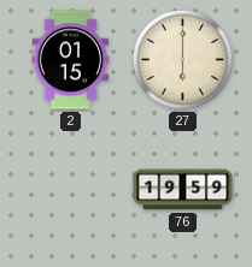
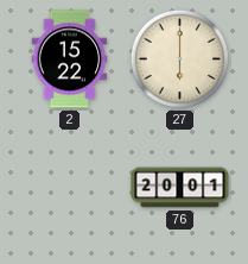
2: 01:15 -> 15:22 (70, 59)
76: 19:59 -> 20:01 (180, 188)
